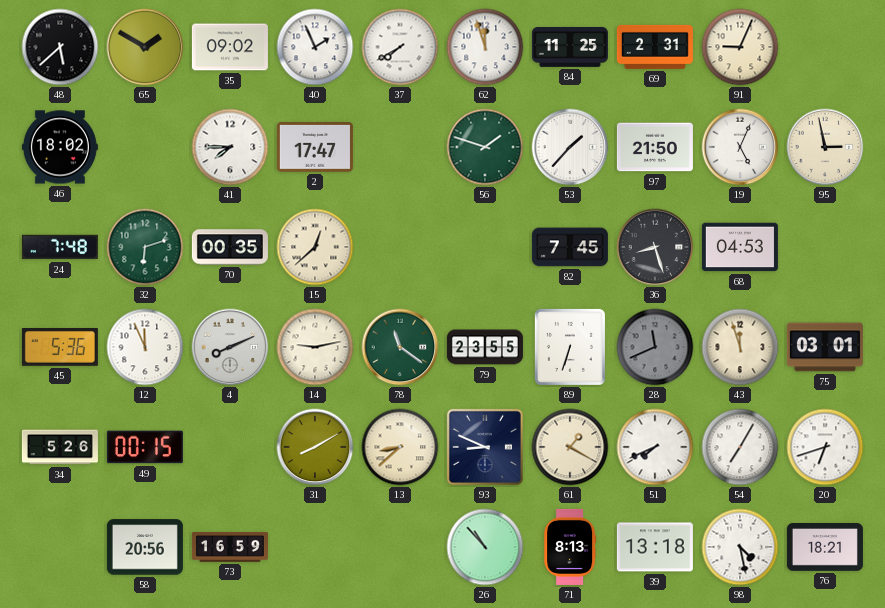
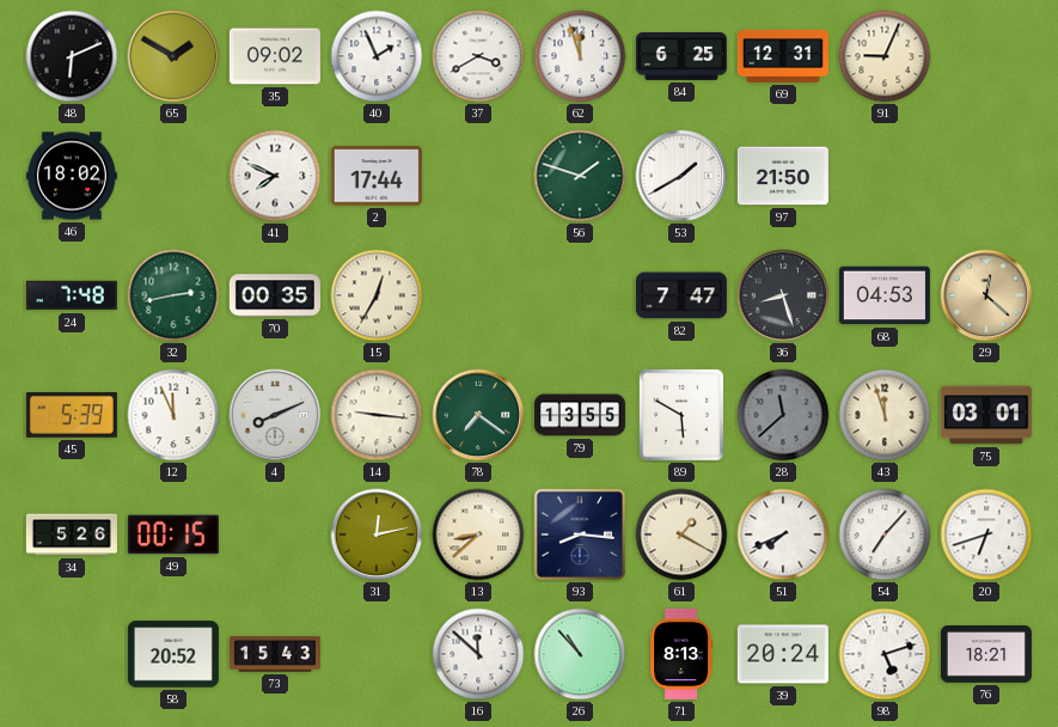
48: 5:38 -> 6:11 (72, 56)
37: 7:40 -> 3:40 (478, 56)
84: 11:25 -> 6:25 (681, 56)
69: 2:31 -> 12:31 (783, 56)
41: 7:45 -> 7:49 (275, 176)
2: 17:47 -> 17:44 (377, 177)
53: 1:37 -> 1:40 (681, 176)
19: 5:04 -> none (740, 147)
95: 2:58 -> none (825, 147)
32: 6:12 -> 2:43 (173, 295)
15: 12:38 -> 12:35 (377, 295)
82: 7:45 -> 7:47 (681, 295)
29: none -> 12:22 (986, 295)
45: 5:36 -> 5:39 (72, 416)
14: 9:13 -> 9:16 (377, 415)
78: 11:21 -> 7:21 (478, 415)
79: 23:55 -> 13:55 (580, 415)
89: 6:33 -> 5:50 (681, 415)
28: 11:41 -> 11:38 (783, 415)
31: 8:10 -> 12:13 (377, 534)
93: 8:49 -> 8:16 (580, 534)
54: 7:05 -> 7:07 (885, 534)
58: 20:56 -> 20:52 (173, 654)
73: 16:59 -> 15:43 (275, 654)
16: none -> 11:52 (478, 654)
39: 13:18 -> 20:24 (783, 654)
98: 4:28 -> 5:12 (885, 654)
